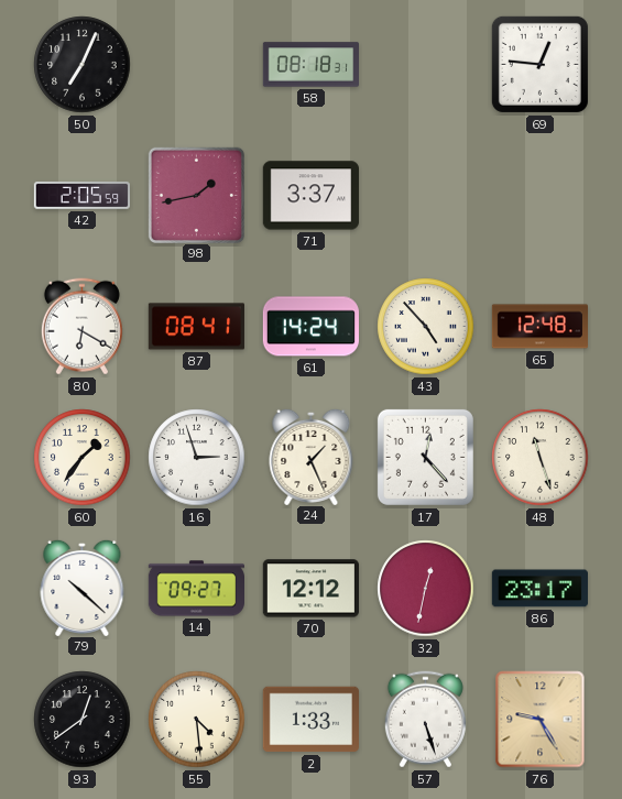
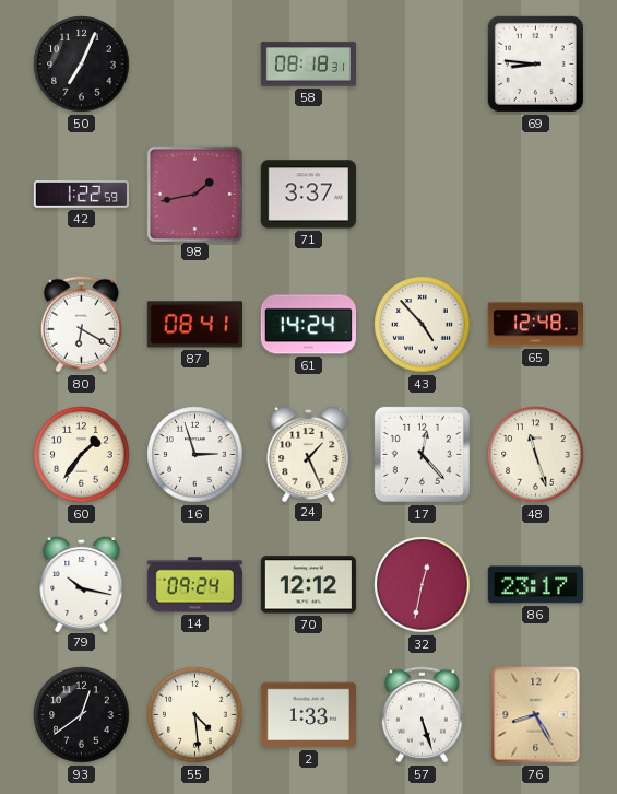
69: 12:46 -> 8:46 (535, 63)
42: 2:05 -> 1:22 (81, 194)
79: 10:22 -> 10:17 (82, 583)
14: 09:27 -> 09:24 (194, 585)
76: 9:25 -> 8:25 (536, 715)
